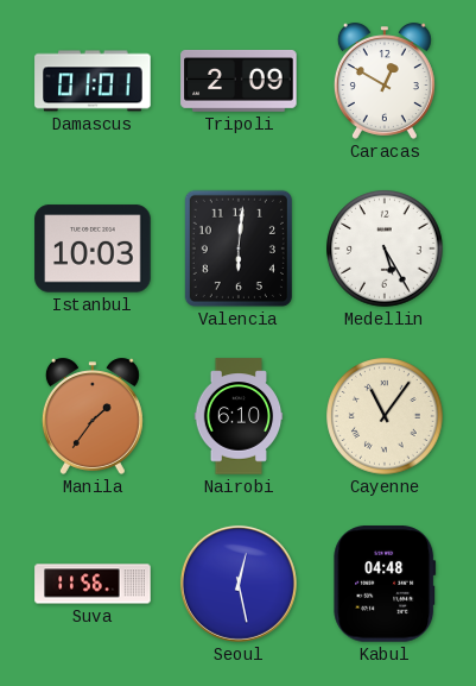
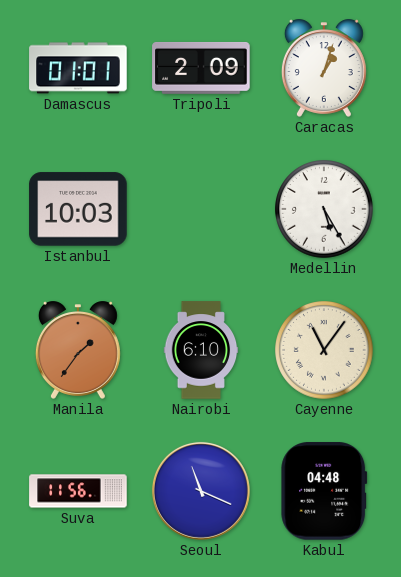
Caracas: 12:50 -> 1:03 (324, 68)
Valencia: 6:01 -> none (239, 248)
Seoul: 12:28 -> 11:19 (201, 491)
